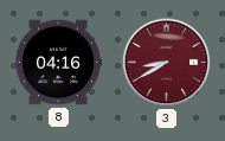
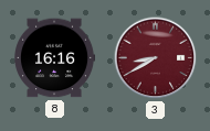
8: 04:16 -> 16:16 (55, 58)
